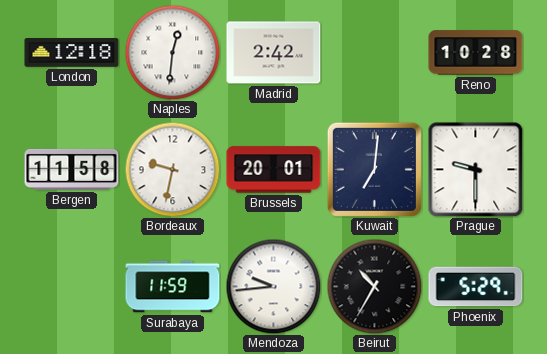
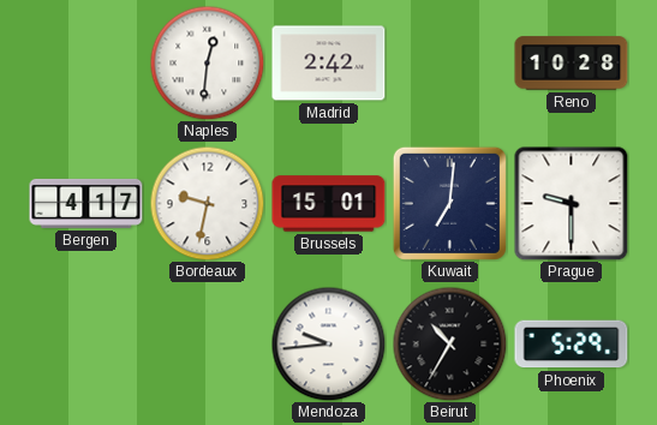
London: 12:18 -> none (72, 53)
Bergen: 11:58 -> 4:17 (86, 203)
Brussels: 20:01 -> 15:01 (329, 204)
Surabaya: 11:59 -> none (173, 287)
